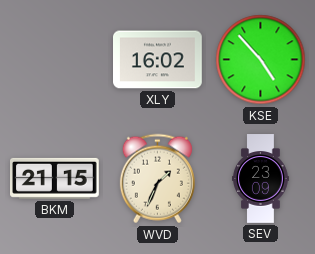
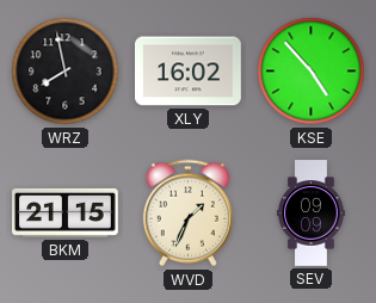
WRZ: none -> 7:58 (66, 72)
SEV: 23:09 -> 09:09 (312, 214)
